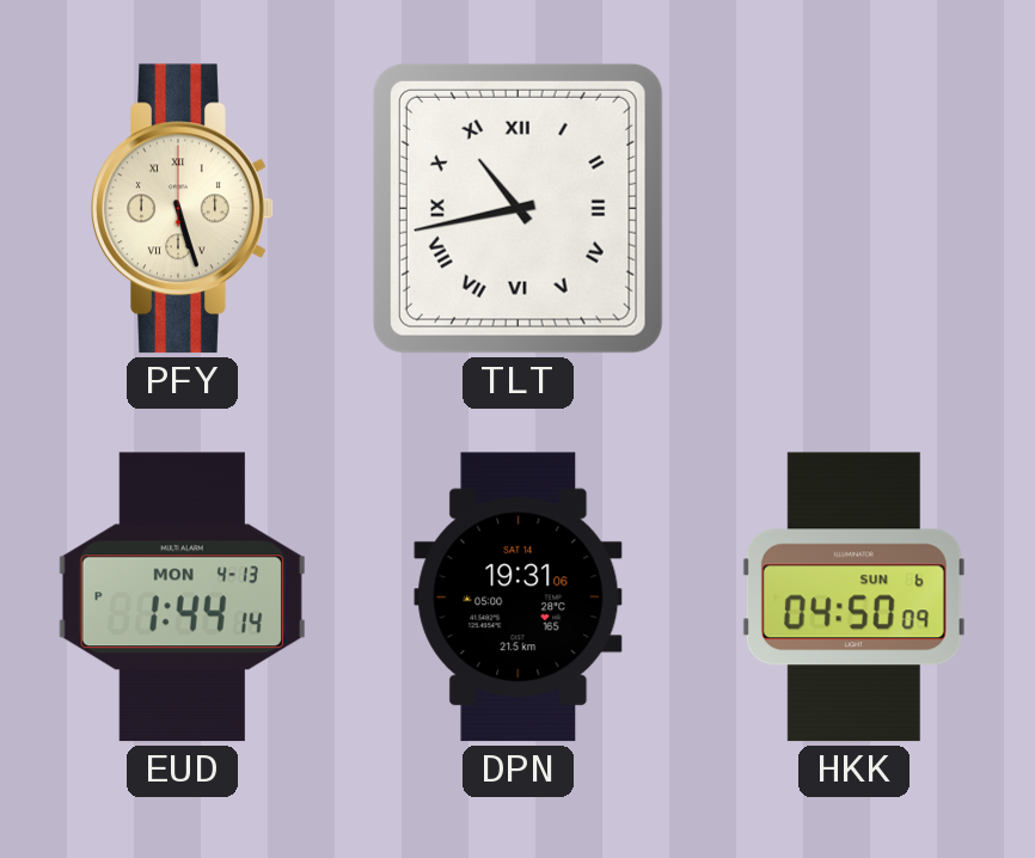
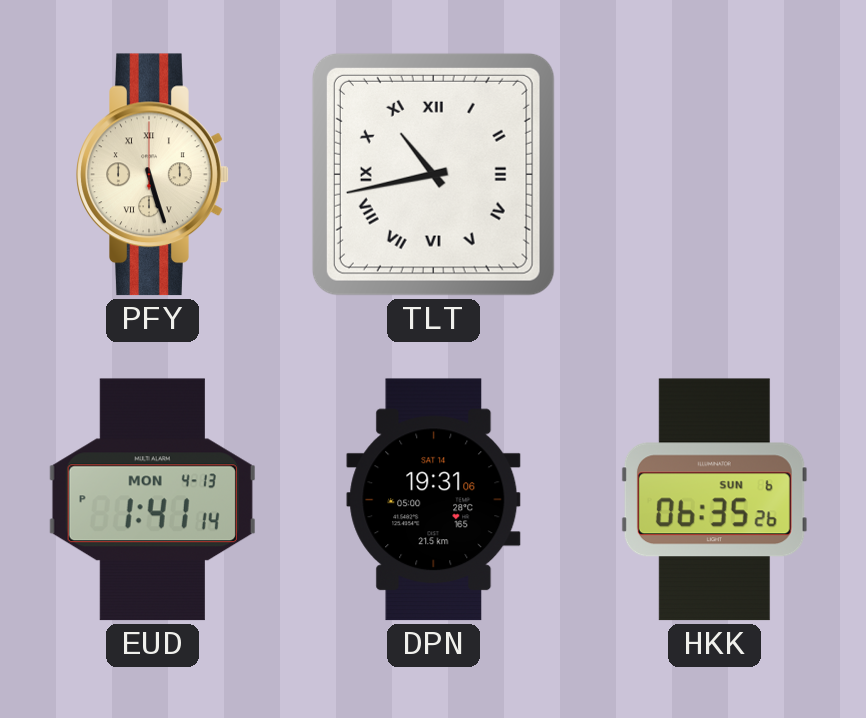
EUD: 1:44 -> 1:41 (152, 500)
HKK: 04:50 -> 06:35 (714, 500)
